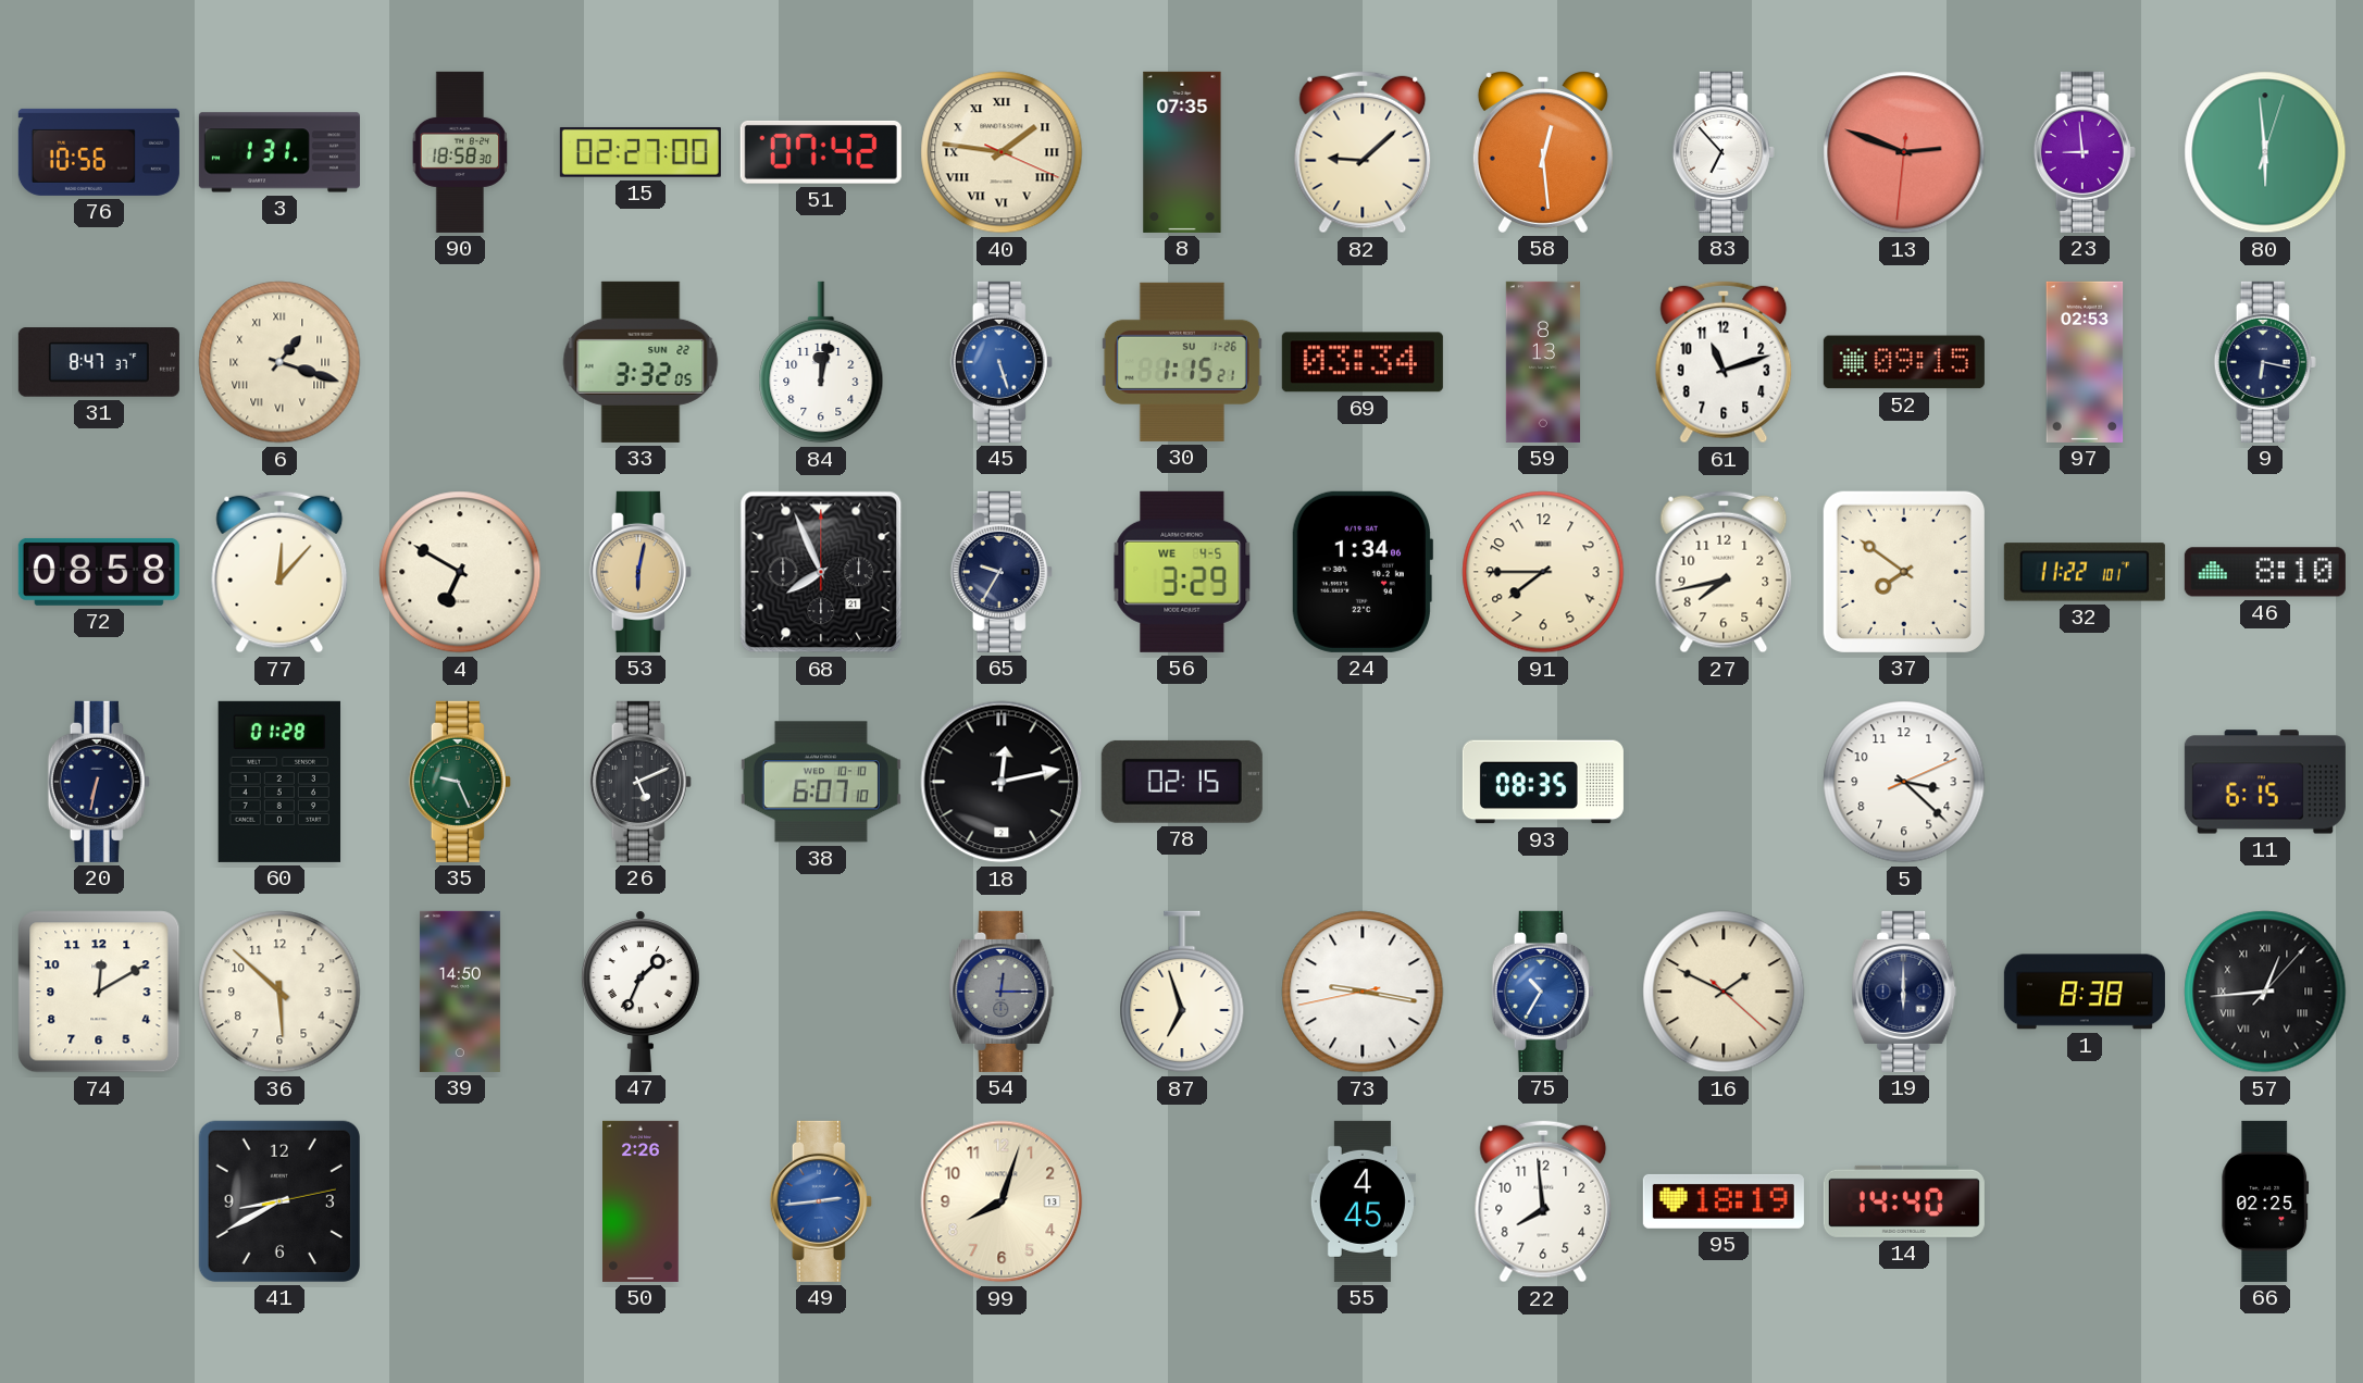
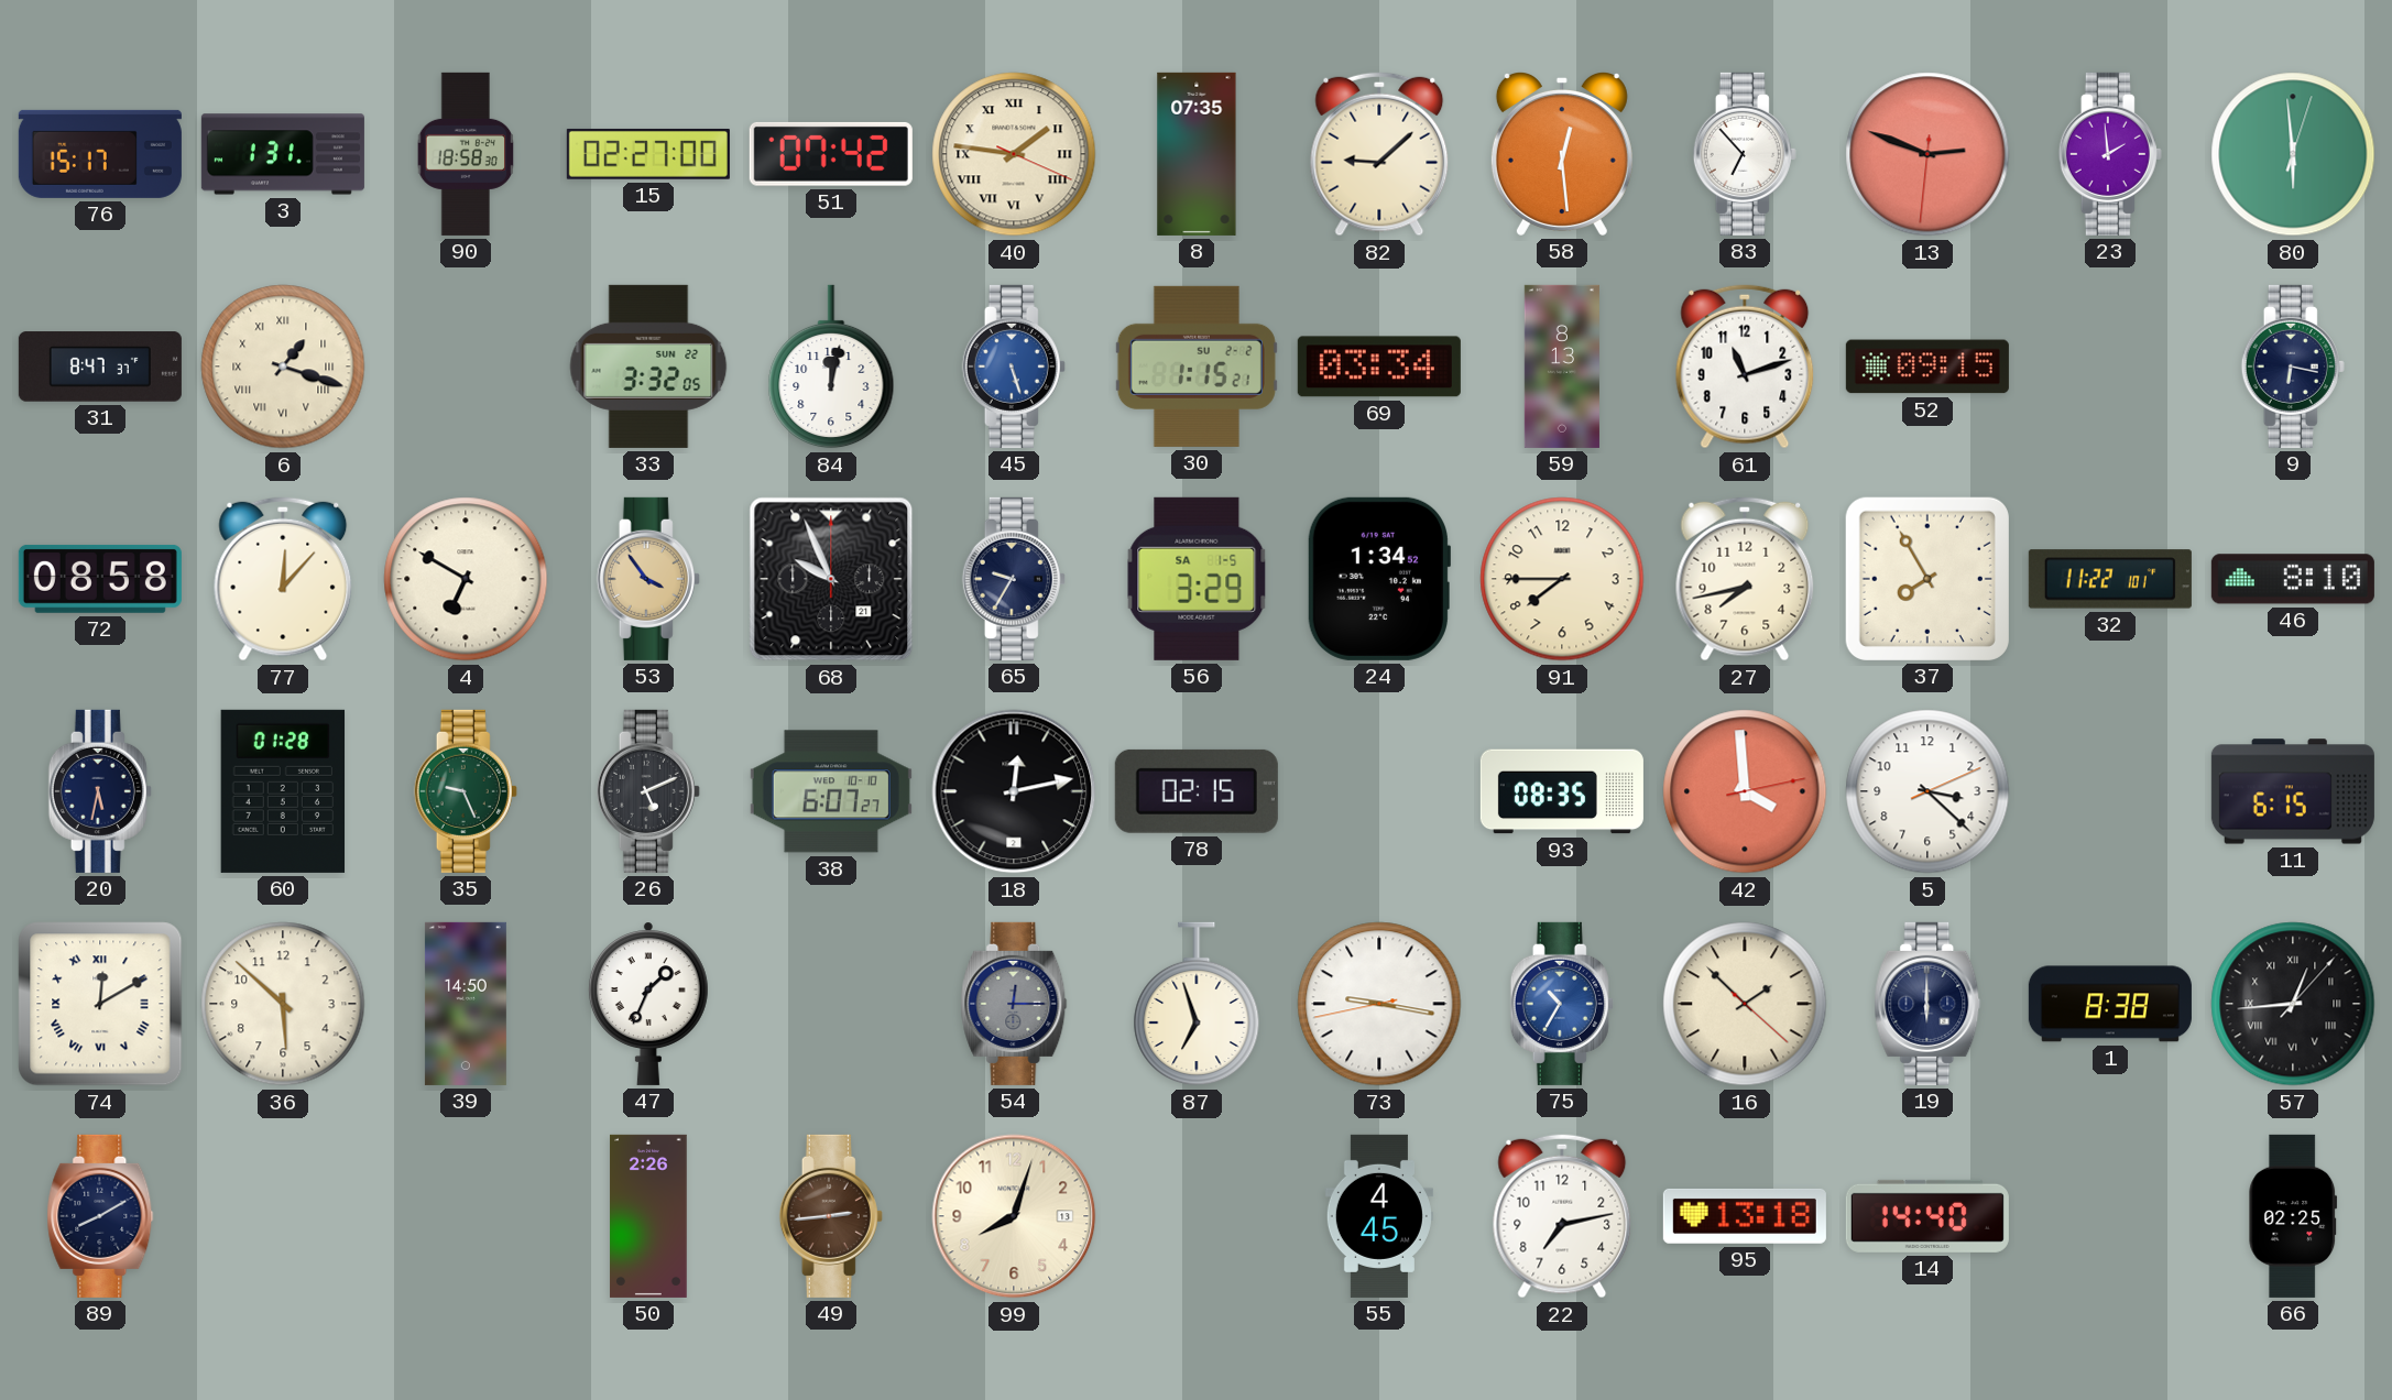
76: 10:56 -> 15:17 (100, 154)
23: 8:59 -> 1:59 (2110, 154)
30 date: SU 1-26 -> SU 2-2 (1197, 367)
97: 02:53 -> none (2085, 362)
53: 6:02 -> 3:54 (648, 579)
68: 7:56 -> 9:56 (831, 579)
56 date: WE 4-5 -> SA 1-5 (1197, 579)
24: 1:34:06 -> 1:34:52 (1378, 579)
37: 7:51 -> 7:55 (1927, 579)
20: 6:32 -> 5:32 (100, 791)
38: 6:07:10 -> 6:07:27 (831, 791)
42: none -> 3:59 (1745, 791)
74 numerals: Arabic -> Roman (100, 1004)
16: 1:49 -> 1:52 (1745, 1004)
89: none -> 8:10 (100, 1216)
41: 8:40 -> none (279, 1201)
49 dial: blue -> brown (831, 1216)
22: 7:59 -> 7:13 (1562, 1216)
95: 18:19 -> 13:18 (1745, 1216)
